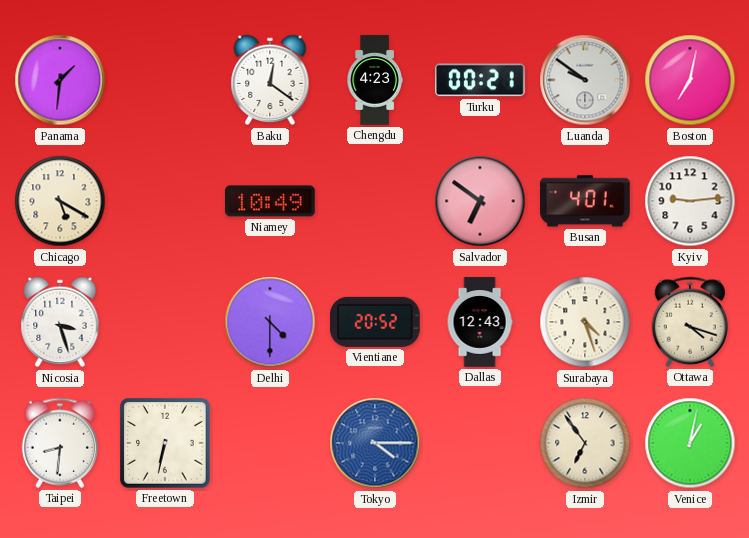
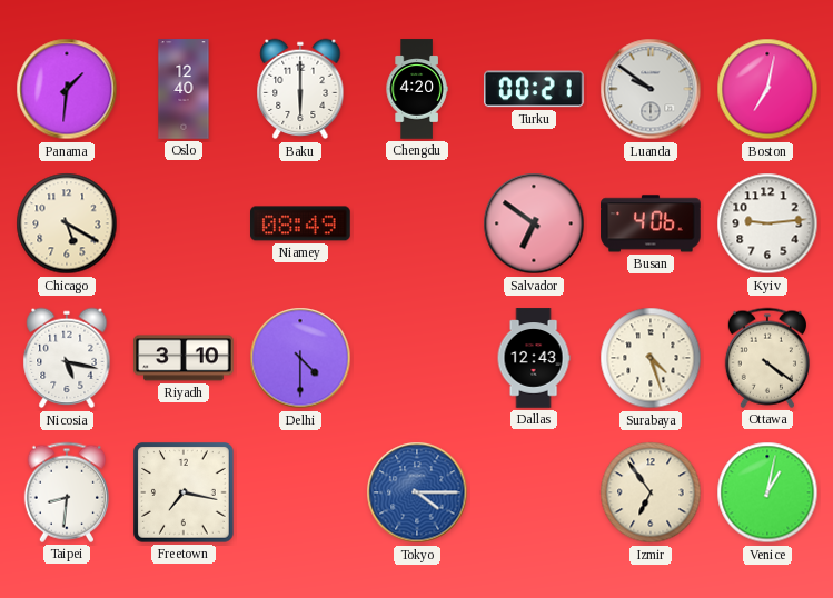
Oslo: none -> 12:40 (184, 89)
Baku: 12:21 -> 6:00 (300, 89)
Chengdu: 4:23 -> 4:20 (417, 89)
Niamey: 10:49 -> 08:49 (301, 223)
Busan: 4:01 -> 4:06 (651, 223)
Nicosia: 3:27 -> 5:17 (67, 358)
Riyadh: none -> 3:10 (184, 358)
Vientiane: 20:52 -> none (376, 322)
Ottawa: 4:18 -> 4:21 (767, 358)
Freetown: 6:32 -> 7:17 (184, 492)
